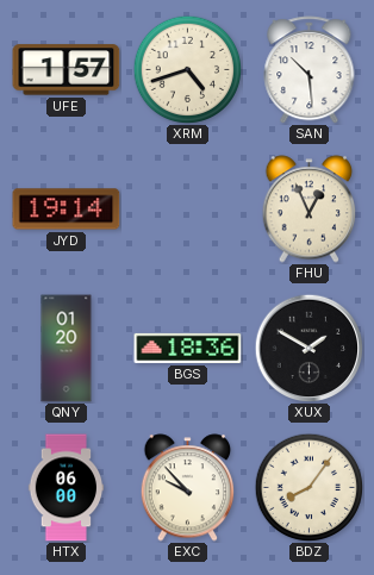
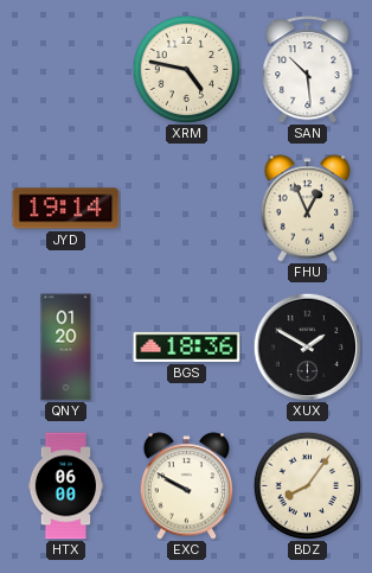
UFE: 1:57 -> none (67, 70)
XRM: 4:42 -> 4:47 (186, 69)
EXC: 9:53 -> 9:50 (187, 486)
